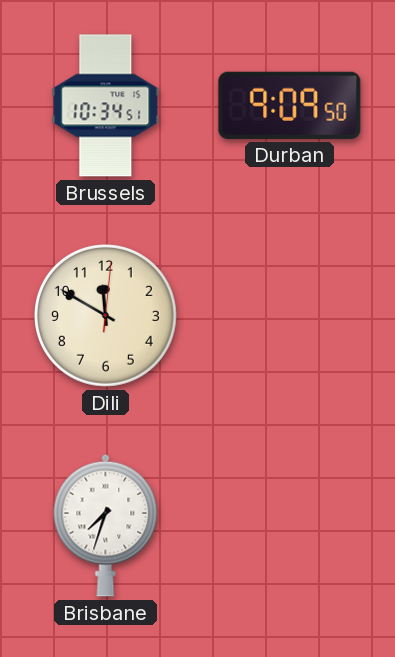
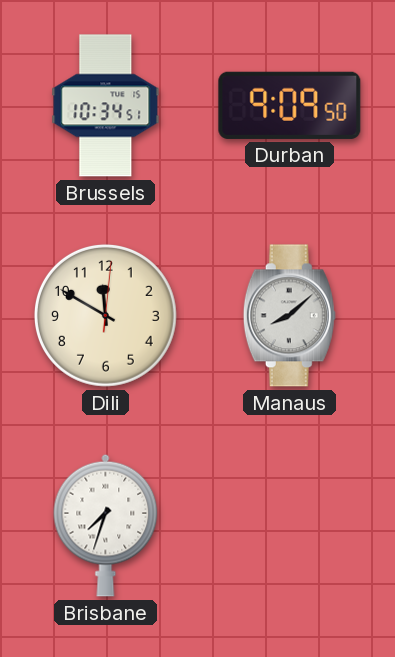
Manaus: none -> 8:08 (289, 316)
